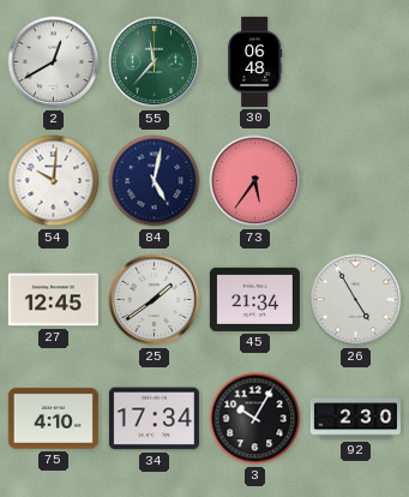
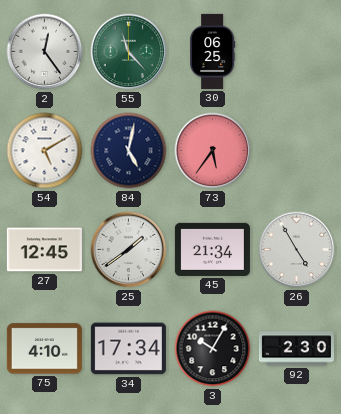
2: 12:40 -> 12:24 (45, 52)
55: 11:37 -> 11:23 (129, 52)
30: 06:48 -> 06:25 (213, 51)
54: 10:01 -> 5:10 (45, 151)
